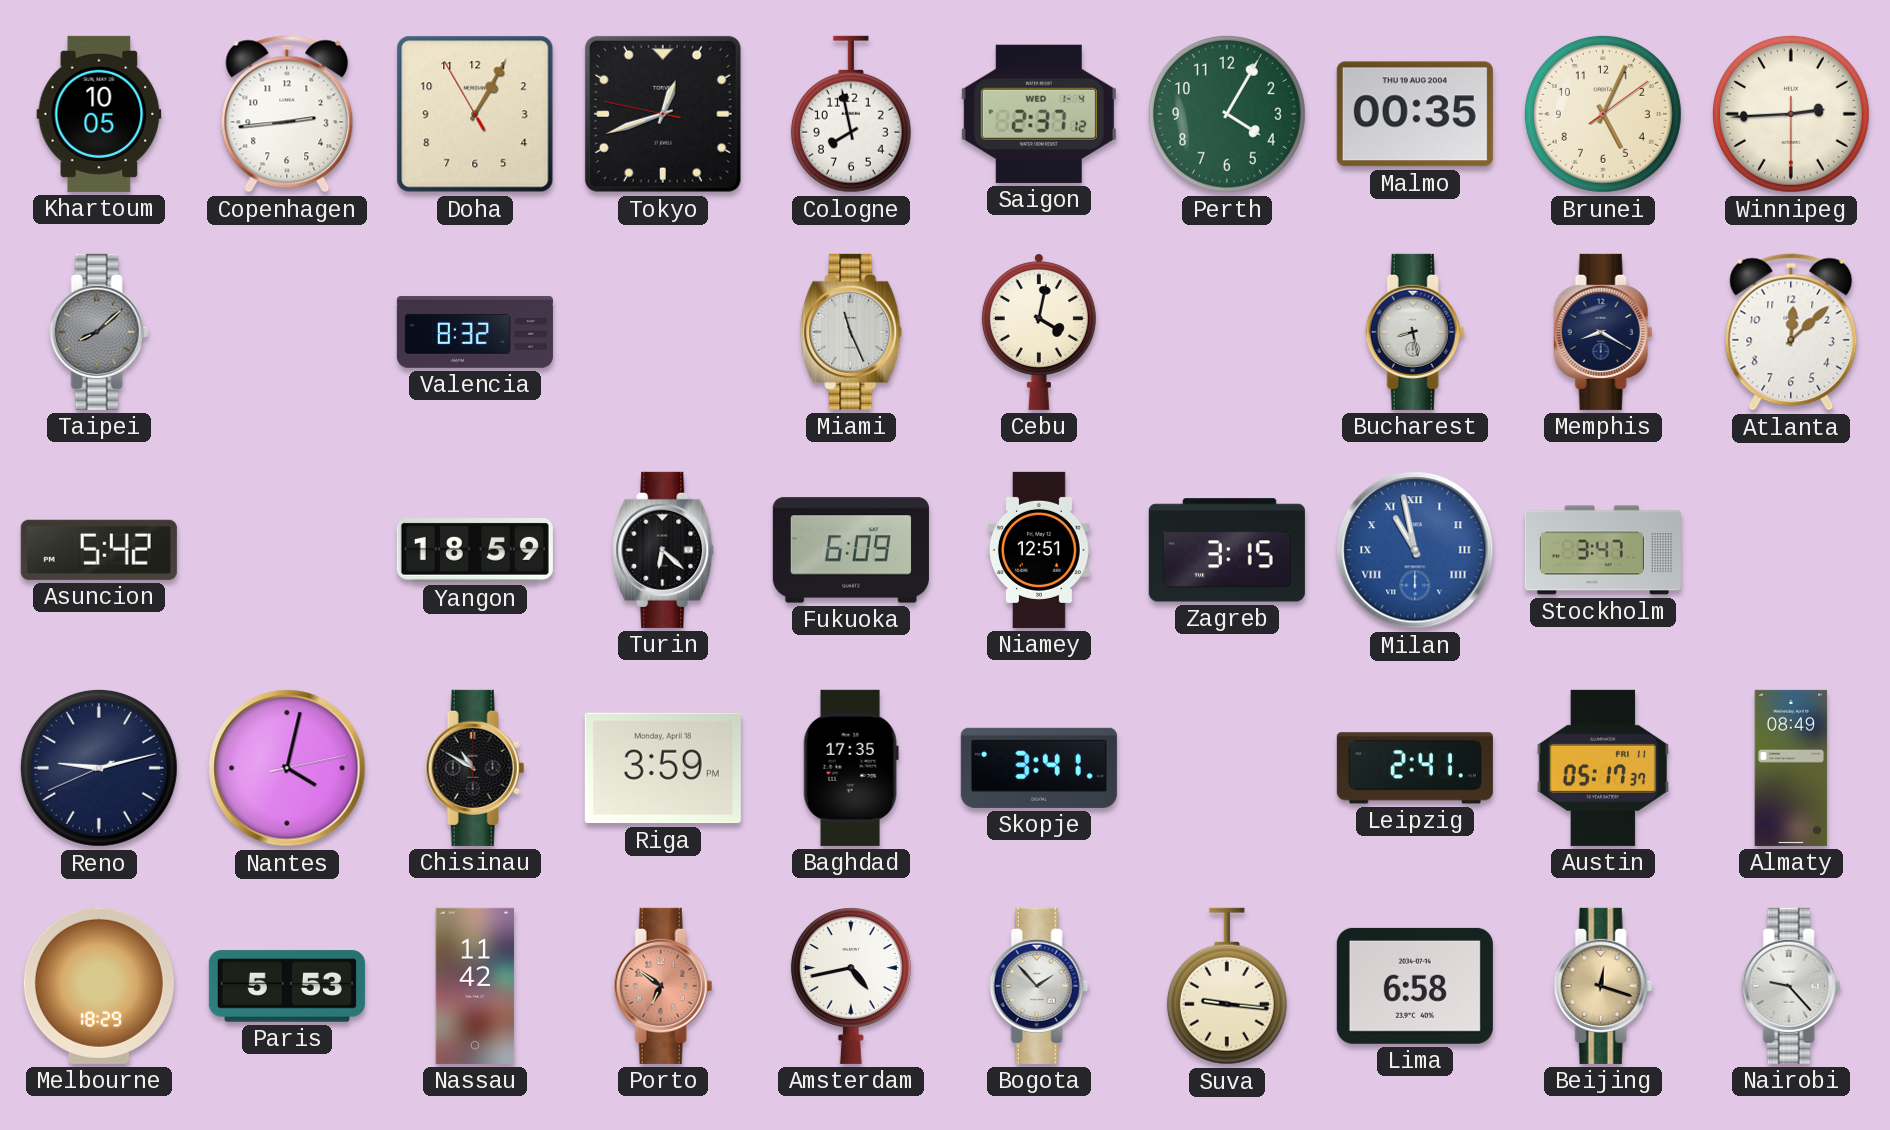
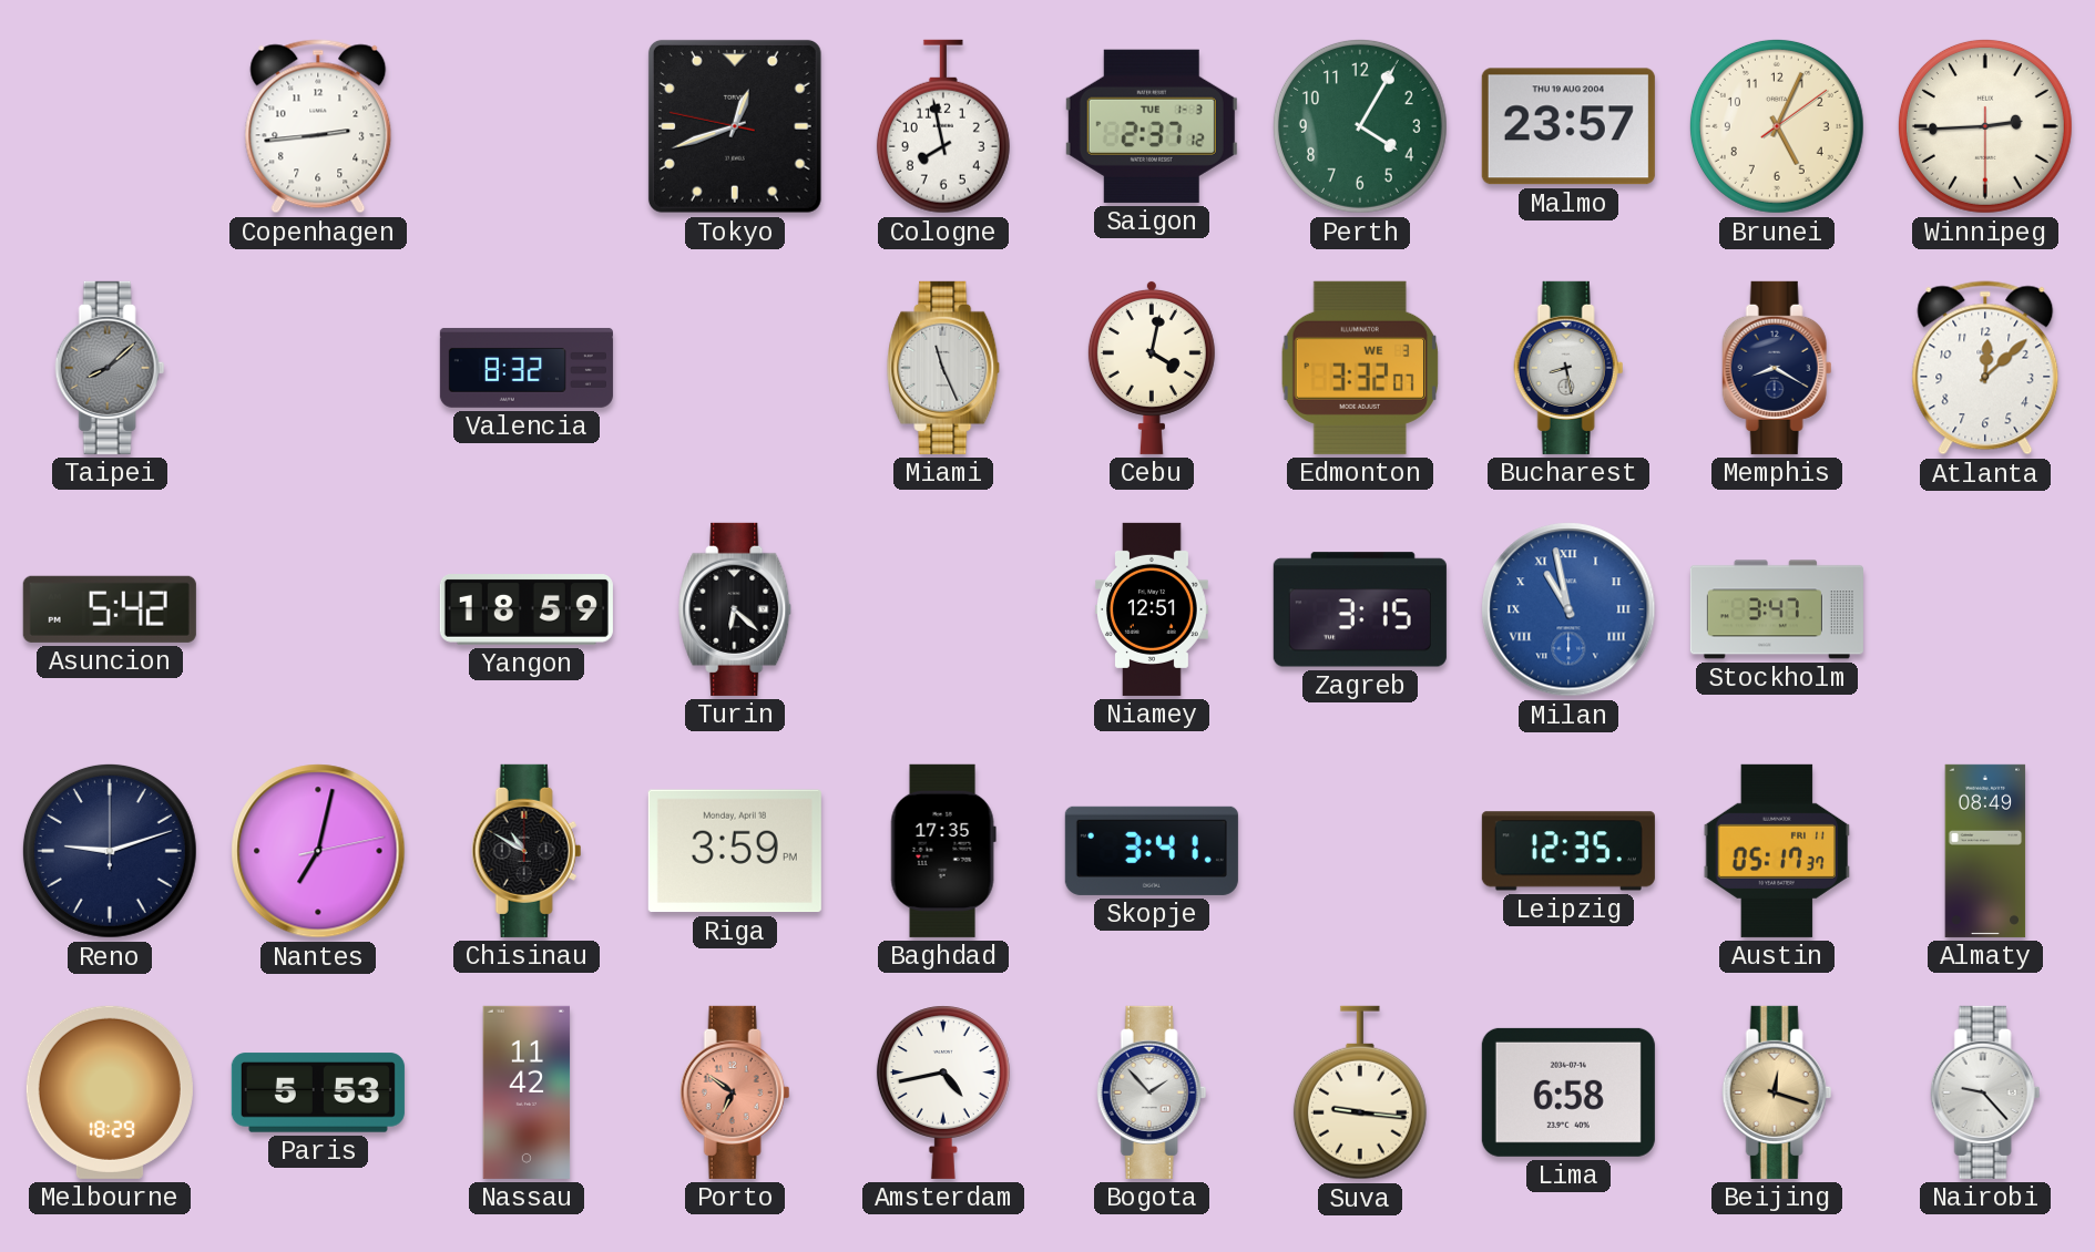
Khartoum: 10:05 -> none (99, 114)
Doha: 1:04 -> none (475, 114)
Saigon date: WED 1-4 -> TUE 1-3 (1152, 126)
Malmo: 00:35 -> 23:57 (1568, 126)
Edmonton: none -> 3:32 (1359, 368)
Fukuoka: 6:09 -> none (851, 550)
Reno: 9:12:41 -> 9:12:00 (110, 851)
Nantes: 4:02 -> 7:02 (318, 851)
Leipzig: 2:41 -> 12:35 (1568, 851)
